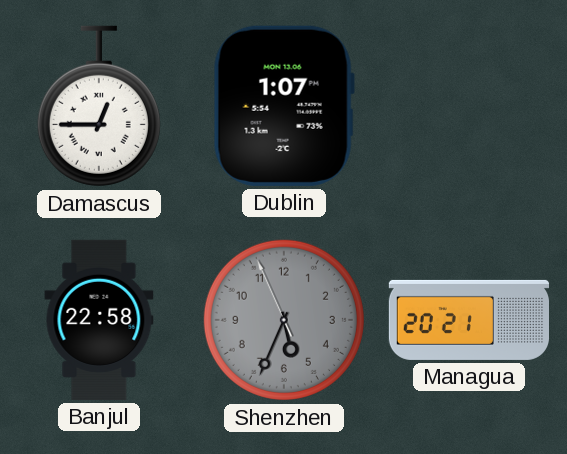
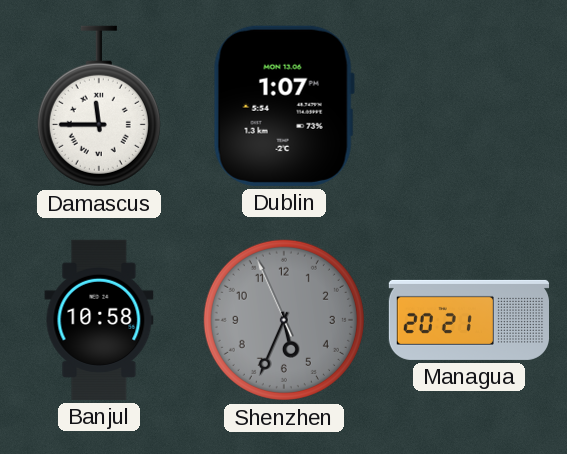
Damascus: 12:45 -> 11:45 (99, 106)
Banjul: 22:58 -> 10:58 (99, 320)
